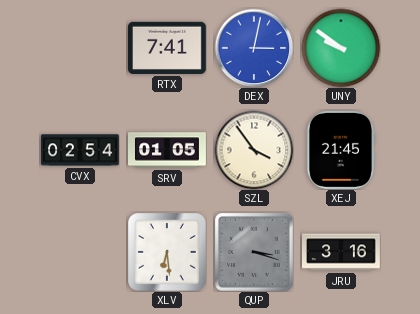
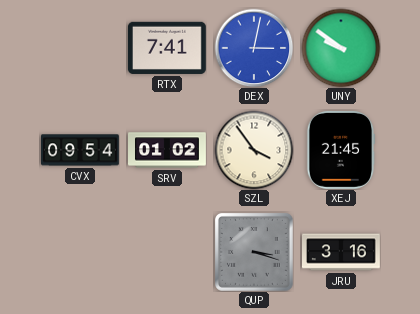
CVX: 02:54 -> 09:54 (81, 150)
SRV: 01:05 -> 01:02 (168, 150)
XLV: 6:29 -> none (167, 252)
